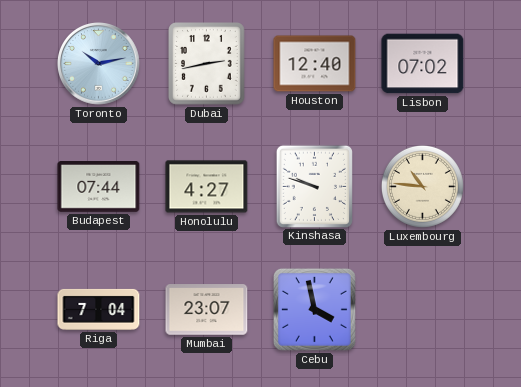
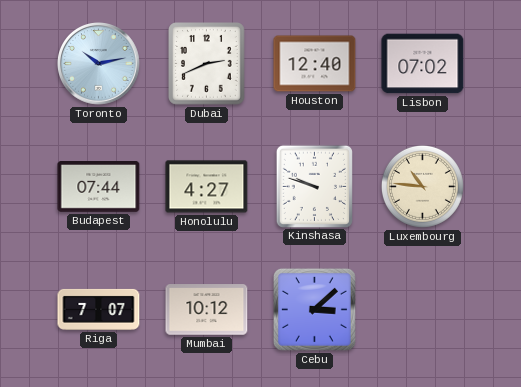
Dubai: 2:43 -> 2:41 (207, 64)
Riga: 7:04 -> 7:07 (99, 309)
Mumbai: 23:07 -> 10:12 (207, 310)
Cebu: 3:58 -> 3:08 (314, 309)
